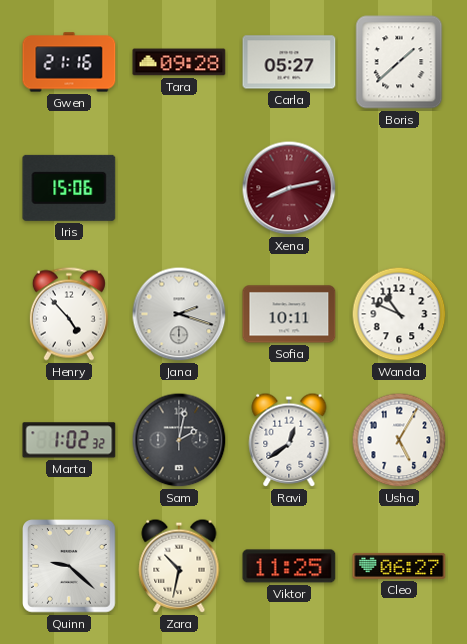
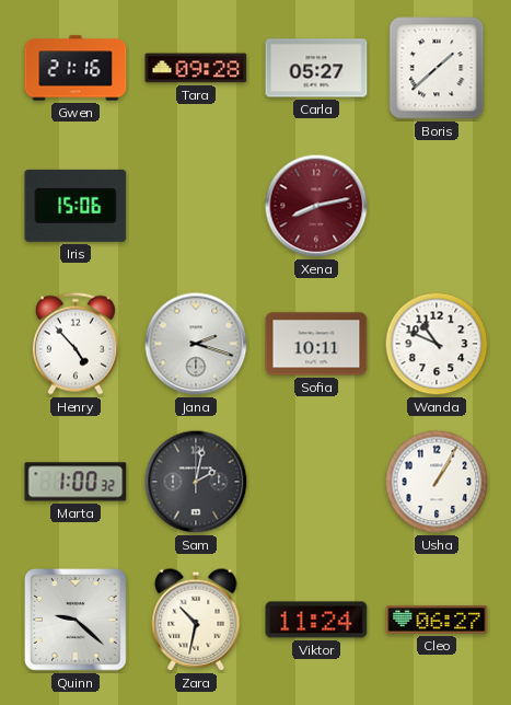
Marta: 1:02 -> 1:00 (76, 482)
Ravi: 12:39 -> none (289, 440)
Usha: 5:05 -> 1:05 (437, 482)
Viktor: 11:25 -> 11:24 (316, 620)
